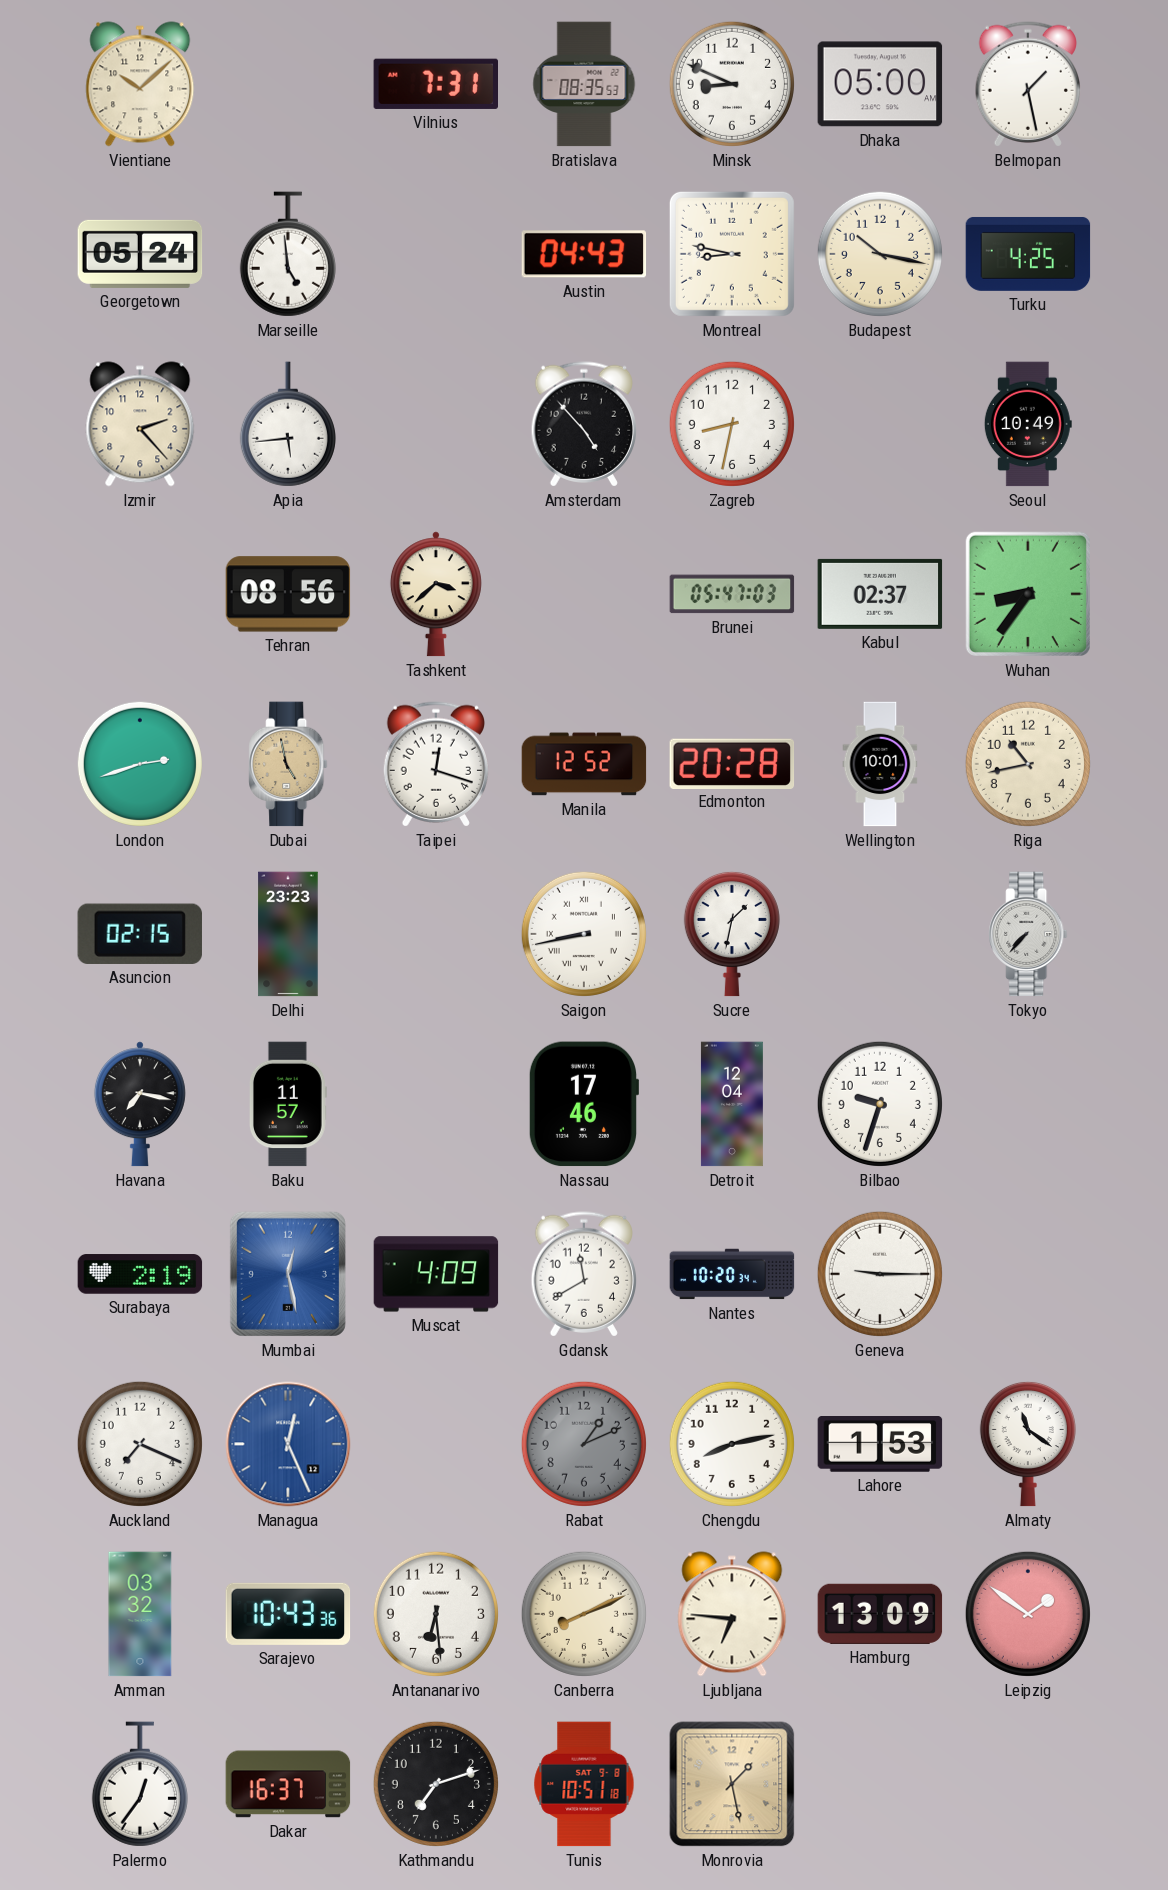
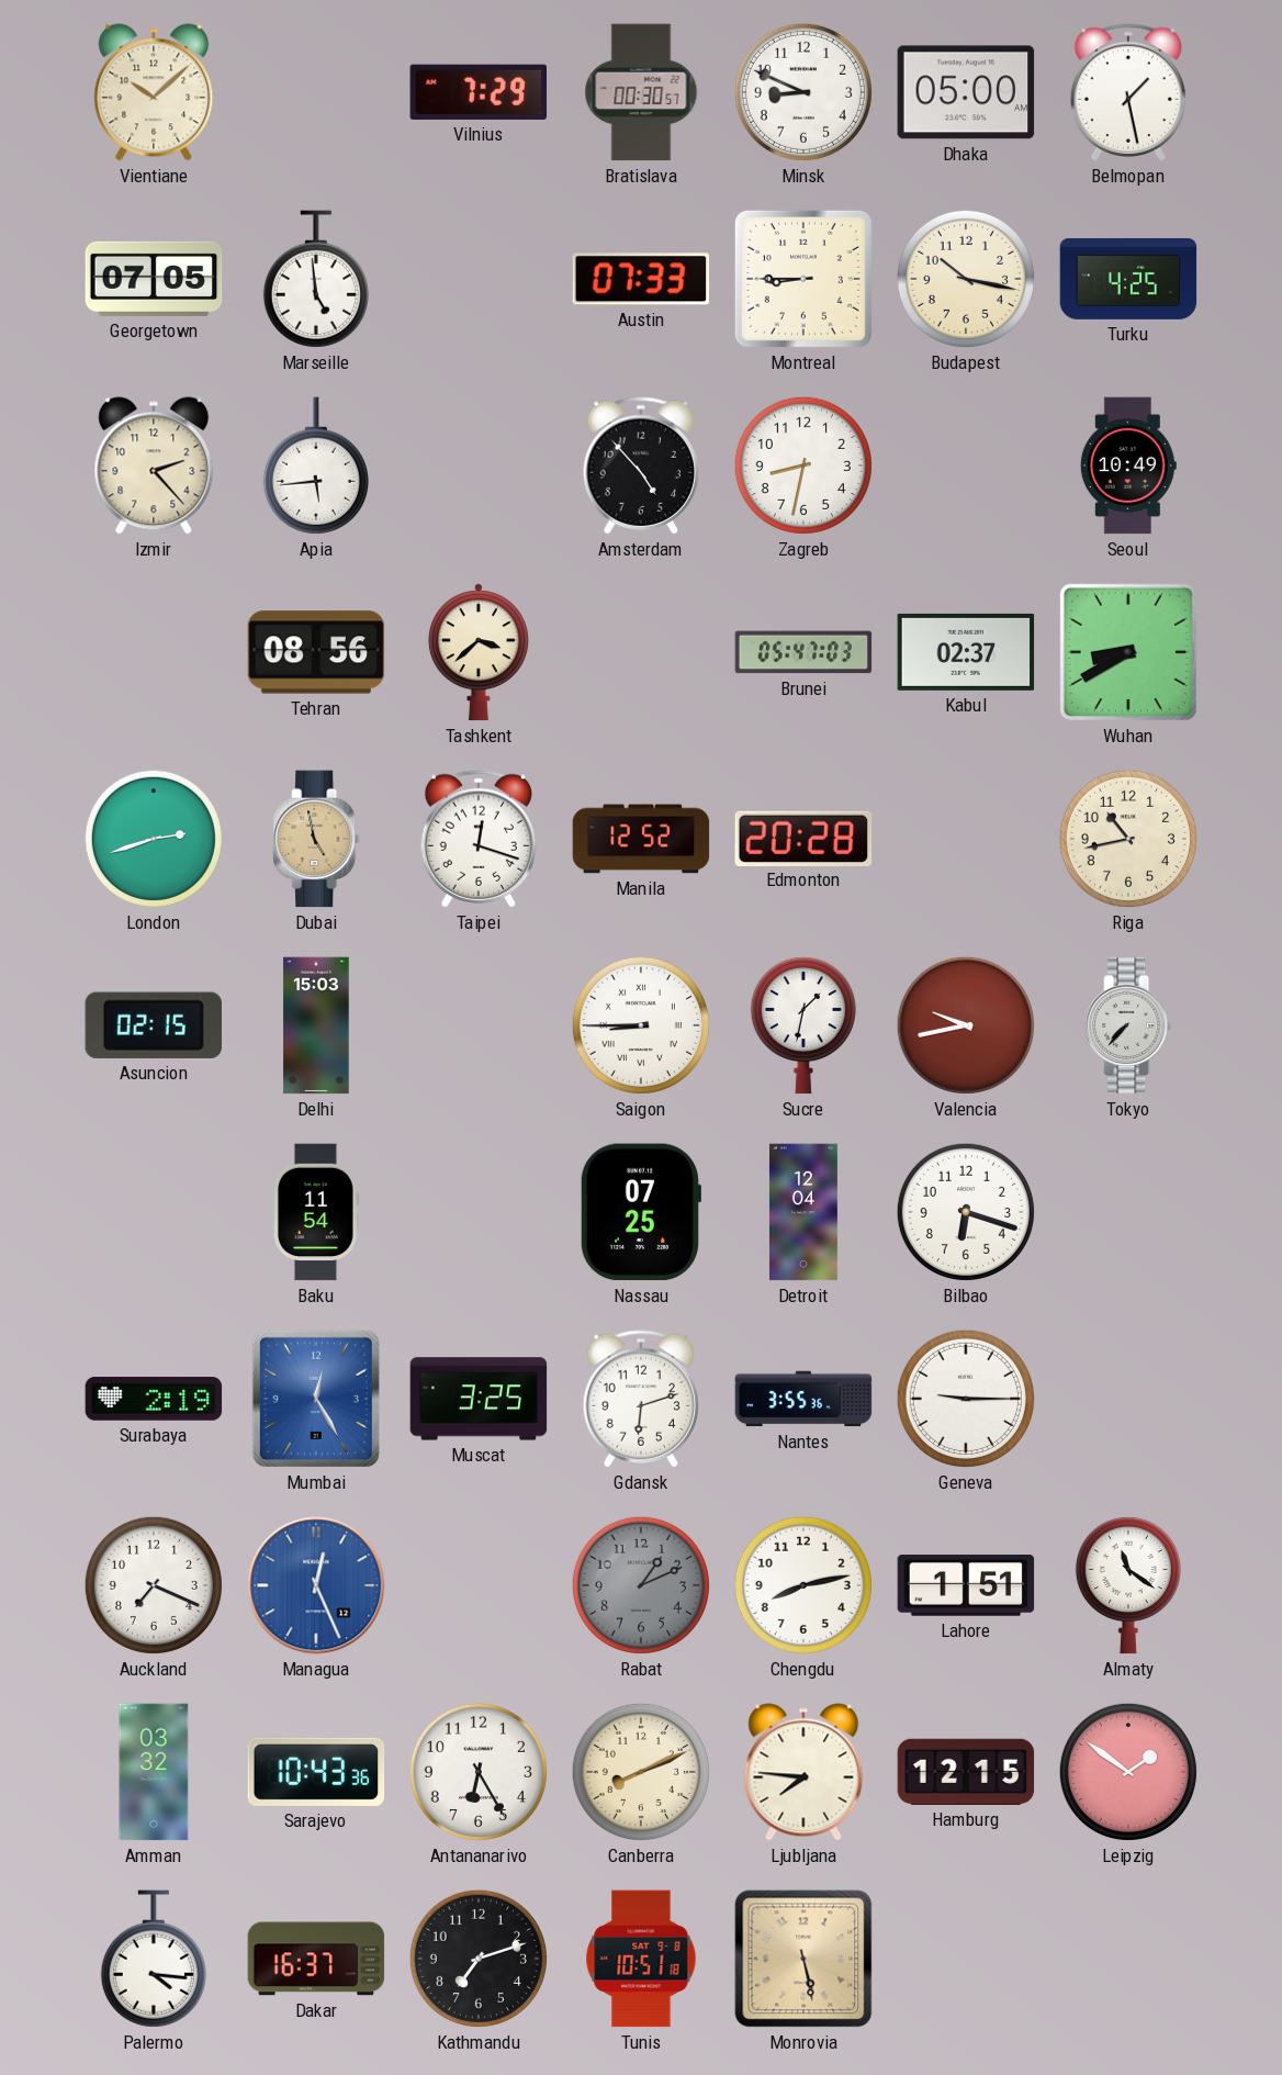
Vilnius: 7:31 -> 7:29 (477, 92)
Bratislava: 08:35 -> 00:30 (641, 92)
Georgetown: 05:24 -> 07:05 (154, 279)
Austin: 04:43 -> 07:33 (641, 279)
Montreal: 8:47 -> 8:45 (803, 279)
Wuhan: 8:36 -> 8:40 (1128, 652)
Wellington: 10:01 -> none (880, 764)
Delhi: 23:23 -> 15:03 (316, 1025)
Saigon: 8:43 -> 8:45 (641, 1025)
Valencia: none -> 9:43 (966, 1025)
Havana: 7:17 -> none (140, 1104)
Baku: 11:57 -> 11:54 (316, 1212)
Nassau: 17:46 -> 07:25 (640, 1212)
Bilbao: 9:33 -> 6:18 (966, 1212)
Mumbai: 12:28 -> 12:25 (316, 1399)
Muscat: 4:09 -> 3:25 (479, 1399)
Gdansk: 11:40 -> 6:12 (640, 1399)
Nantes: 10:20 -> 3:55 (803, 1399)
Lahore: 1:53 -> 1:51 (966, 1585)
Antananarivo: 6:29 -> 6:25 (479, 1772)
Ljubljana: 6:46 -> 7:46 (803, 1772)
Hamburg: 13:09 -> 12:15 (966, 1772)
Palermo: 12:36 -> 4:16 (154, 1959)
Monrovia: 1:28 -> 5:28 (803, 1959)
